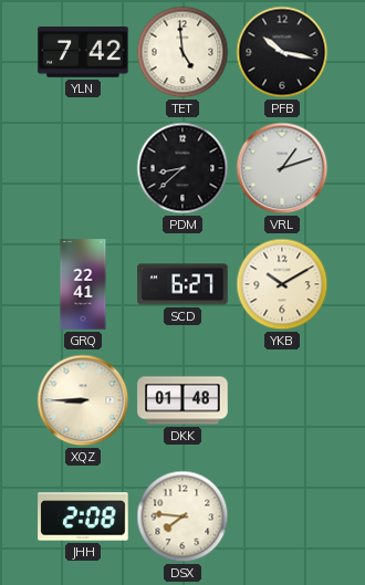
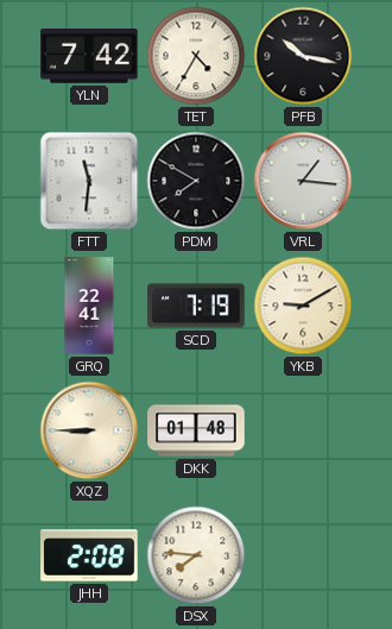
TET: 4:59 -> 4:35 (196, 56)
FTT: none -> 11:31 (89, 181)
PDM: 8:38 -> 7:50 (196, 181)
VRL: 1:12 -> 1:16 (303, 181)
SCD: 6:27 -> 7:19 (196, 306)
YKB: 10:10 -> 9:10 (303, 306)
